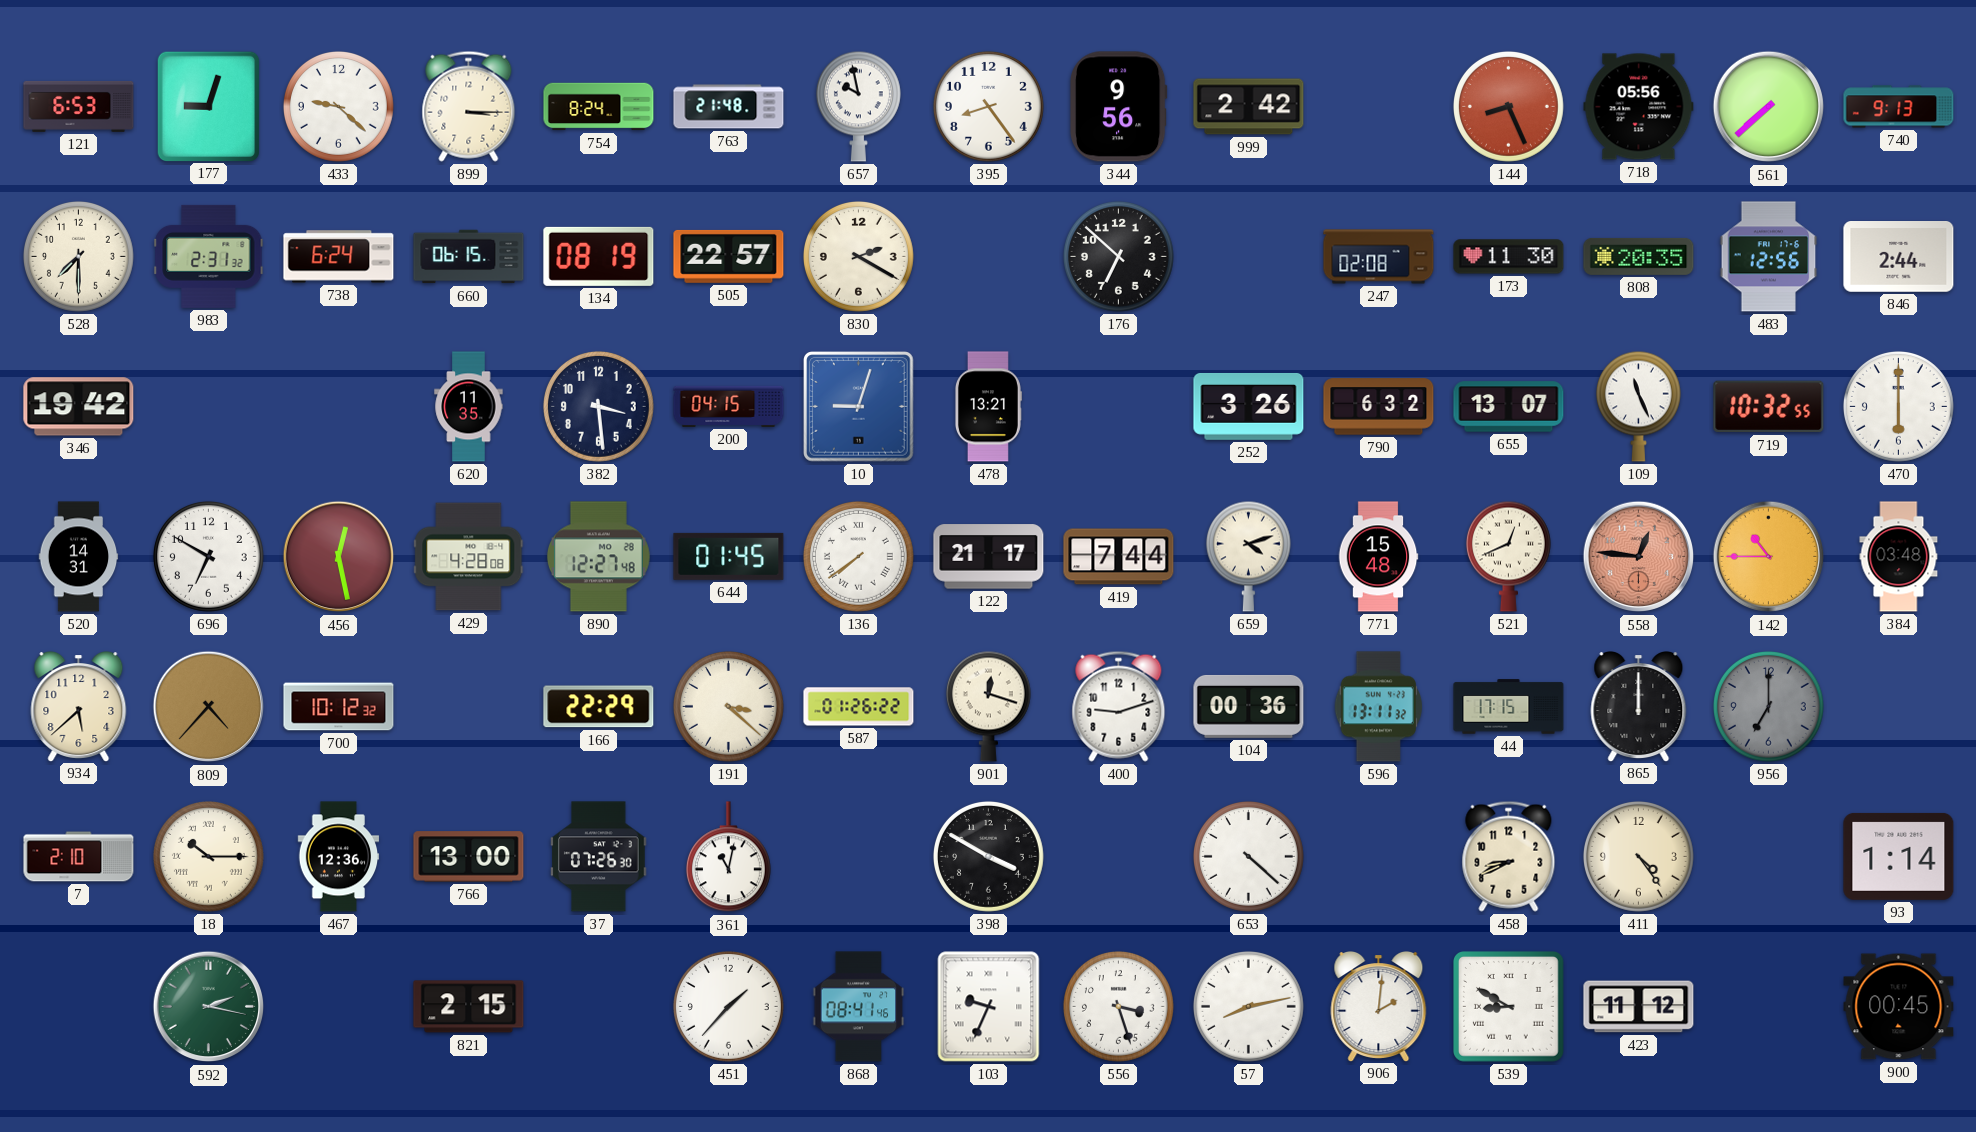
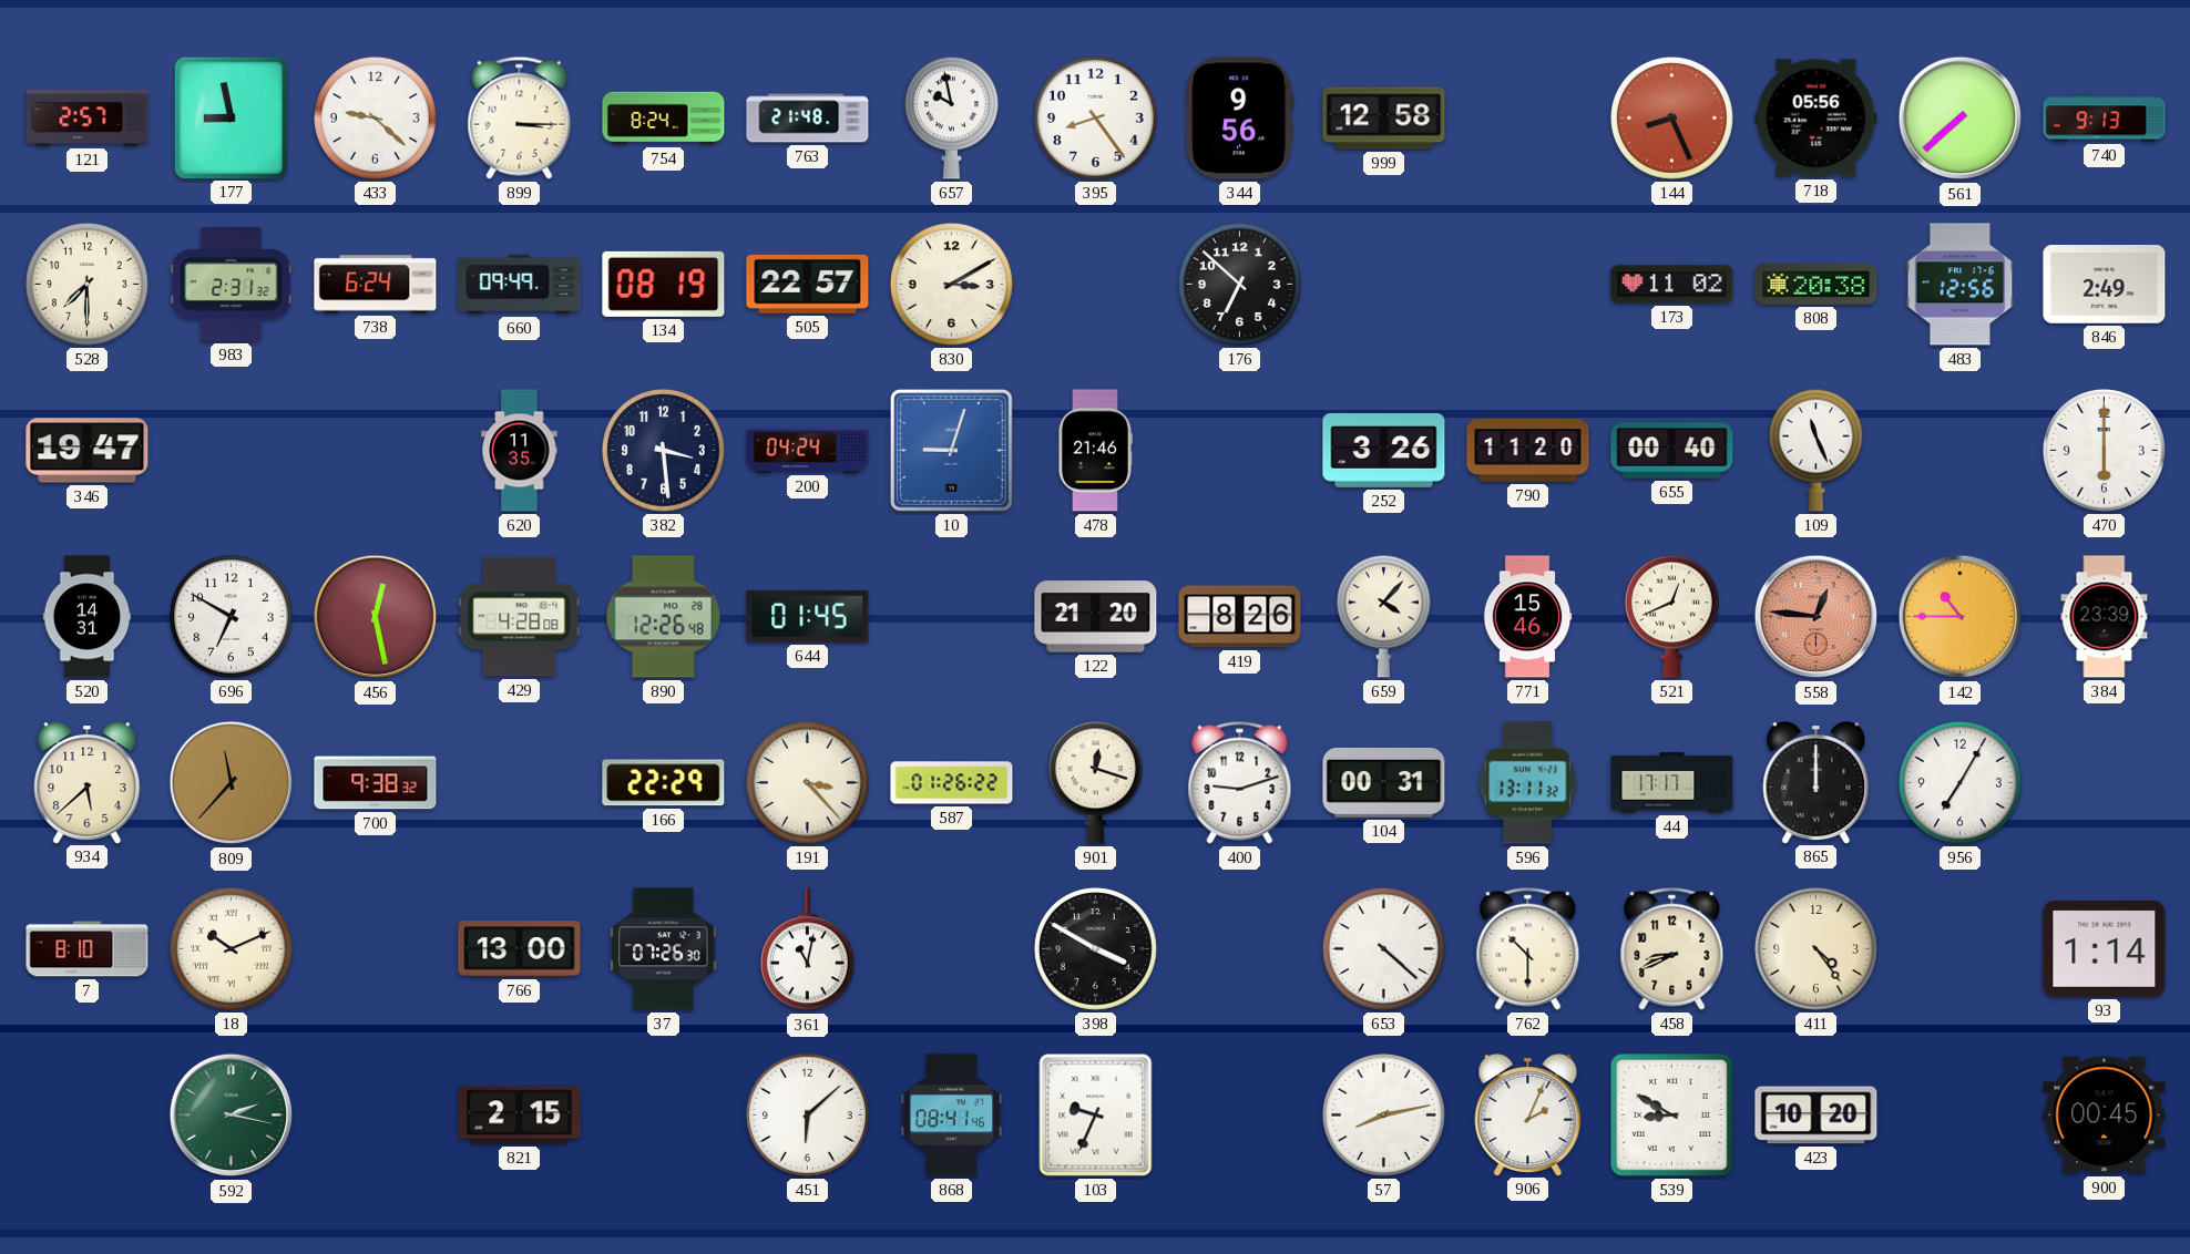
121: 6:53 -> 2:57 (88, 117)
177: 9:03 -> 8:58 (231, 117)
999: 2:42 -> 12:58 (1384, 119)
660: 06:15 -> 09:49 (520, 285)
830: 2:20 -> 3:10 (951, 284)
247: 02:08 -> none (1379, 257)
173: 11:30 -> 11:02 (1672, 285)
808: 20:35 -> 20:38 (1817, 284)
846: 2:44 -> 2:49 (2105, 285)
346: 19:42 -> 19:47 (88, 451)
200: 04:15 -> 04:24 (808, 450)
478: 13:21 -> 21:46 (1095, 451)
790: 6:32 -> 11:20 (1528, 451)
655: 13:07 -> 00:40 (1672, 451)
719: 10:32 -> none (1769, 407)
890: 12:27 -> 12:26 (663, 617)
136: 7:39 -> none (858, 556)
122: 21:17 -> 21:20 (1096, 617)
419: 7:44 -> 8:26 (1240, 617)
659: 4:12 -> 4:07 (1383, 616)
771: 15:48 -> 15:46 (1527, 617)
384: 03:48 -> 23:39 (2105, 617)
809: 4:37 -> 11:37 (232, 783)
700: 10:12 -> 9:38 (376, 783)
191: 3:22 -> 3:23 (807, 782)
104: 00:36 -> 00:31 (1384, 782)
44: 17:15 -> 17:17 (1672, 783)
956: 7:00 -> 7:05 (1959, 782)
956 dial: grey -> white (1959, 782)
7: 2:10 -> 8:10 (88, 949)
18: 10:15 -> 10:11 (231, 948)
467: 12:36 -> none (339, 857)
762: none -> 10:30 (1528, 948)
451: 1:37 -> 6:08 (807, 1114)
556: 3:27 -> none (1118, 1006)
906: 2:01 -> 2:04 (1528, 1116)
423: 11:12 -> 10:20 (1817, 1116)
